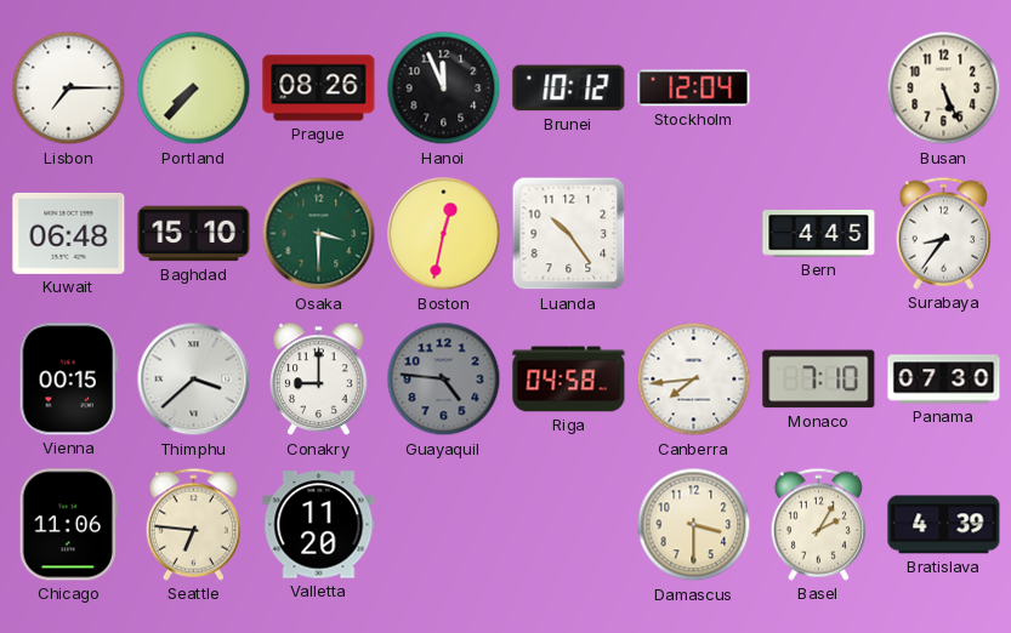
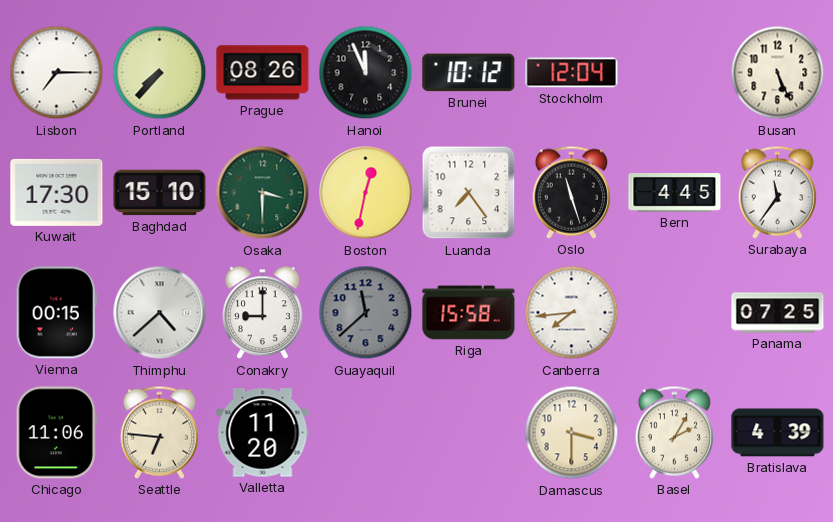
Kuwait: 06:48 -> 17:30 (57, 192)
Luanda: 10:24 -> 7:24 (469, 193)
Oslo: none -> 11:27 (571, 192)
Surabaya: 8:36 -> 11:36 (777, 192)
Thimphu: 3:38 -> 4:38 (160, 313)
Guayaquil: 4:46 -> 11:38 (366, 313)
Riga: 04:58 -> 15:58 (469, 313)
Monaco: 7:10 -> none (819, 380)
Panama: 07:30 -> 07:25 (778, 313)
